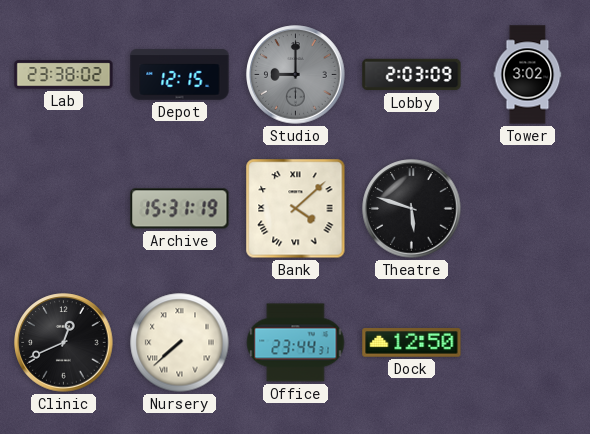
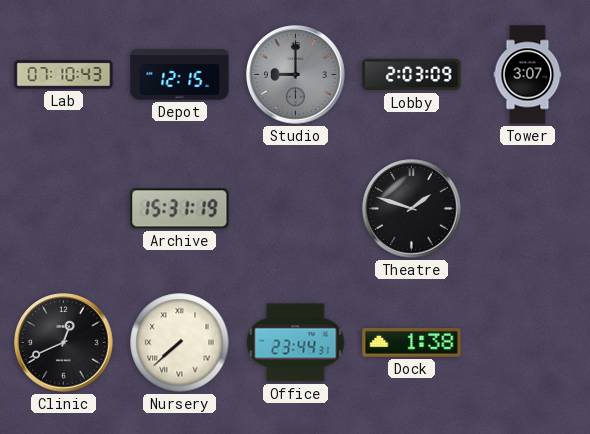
Lab: 23:38 -> 07:10 (64, 75)
Tower: 3:02 -> 3:07 (528, 75)
Bank: 4:08 -> none (296, 209)
Theatre: 5:48 -> 1:48 (412, 209)
Dock: 12:50 -> 1:38 (412, 343)
